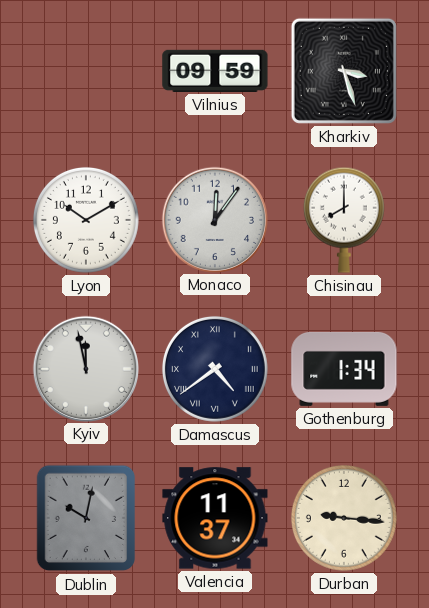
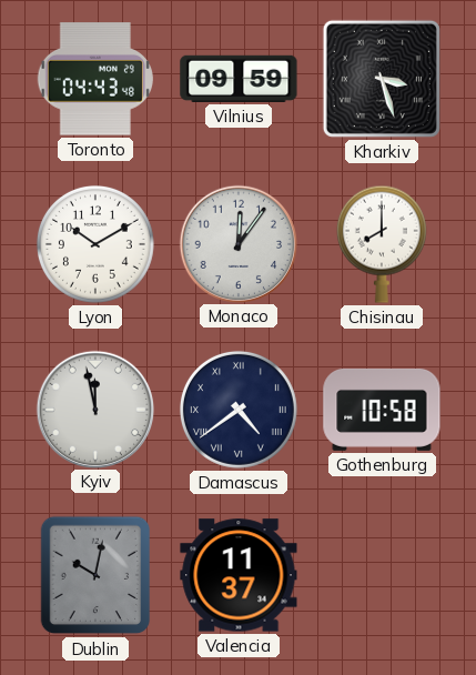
Toronto: none -> 04:43 (95, 79)
Gothenburg: 1:34 -> 10:58 (382, 410)
Durban: 9:16 -> none (344, 518)
